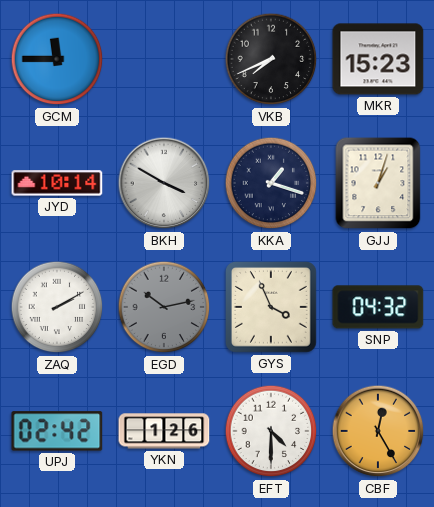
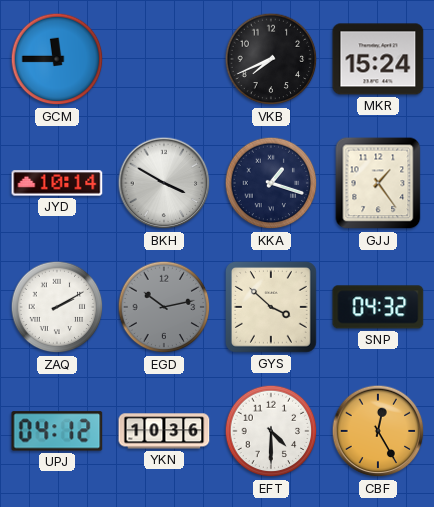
MKR: 15:23 -> 15:24 (378, 59)
GJJ: 1:03 -> 1:24 (378, 183)
GYS: 3:56 -> 3:52 (272, 308)
UPJ: 02:42 -> 04:12 (57, 431)
YKN: 1:26 -> 10:36 (164, 431)
